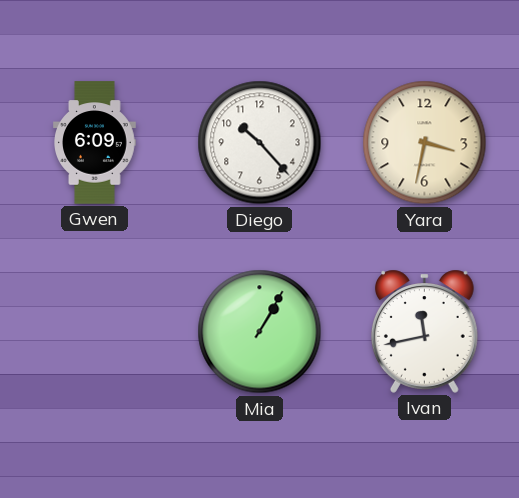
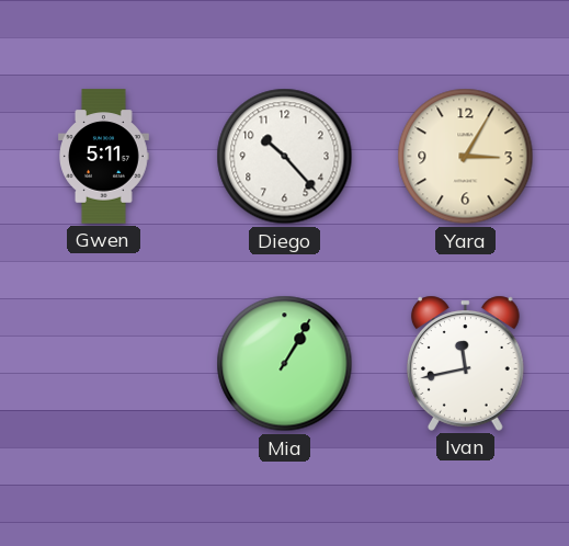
Gwen: 6:09 -> 5:11 (104, 157)
Yara: 3:32 -> 3:05 (466, 157)
